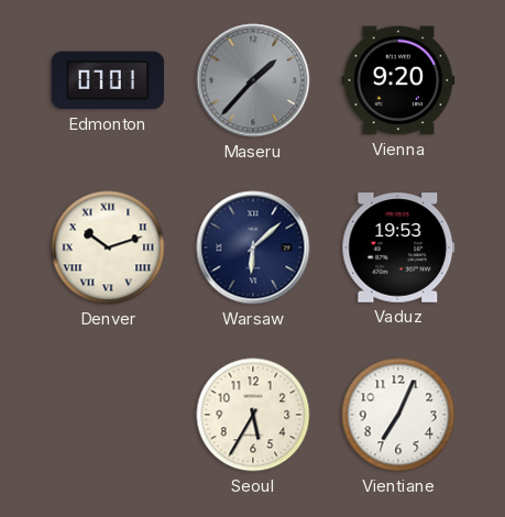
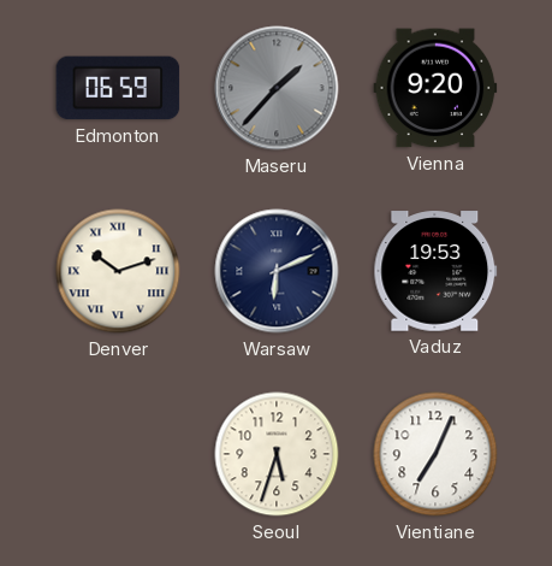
Edmonton: 07:01 -> 06:59 (118, 88)
Warsaw: 6:08 -> 6:11 (277, 271)
Seoul: 5:35 -> 5:33 (277, 454)
